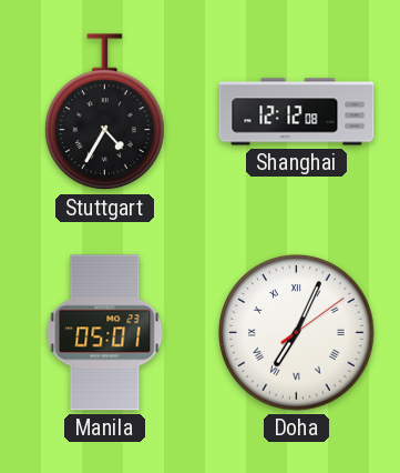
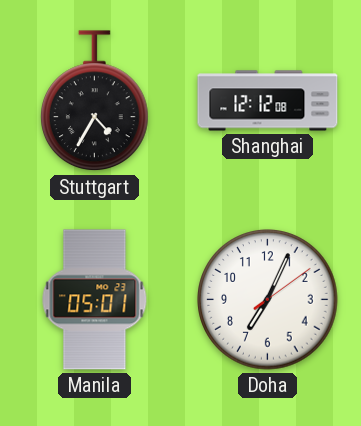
Doha numerals: Roman -> Arabic (268, 300)
